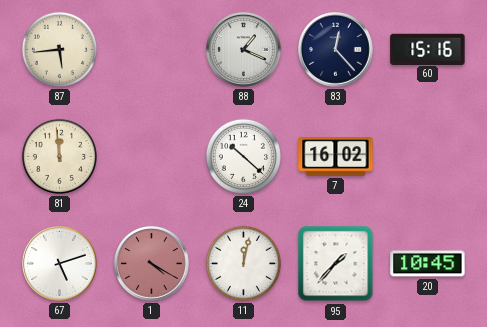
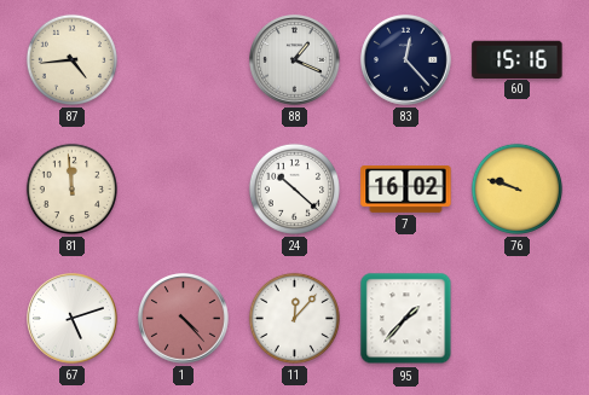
87: 5:44 -> 4:44 (71, 59)
76: none -> 9:48 (516, 188)
1: 4:20 -> 4:23 (184, 319)
11: 12:02 -> 12:07 (294, 318)
20: 10:45 -> none (428, 264)
